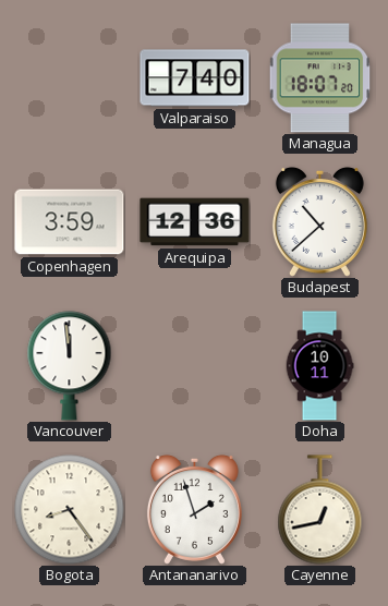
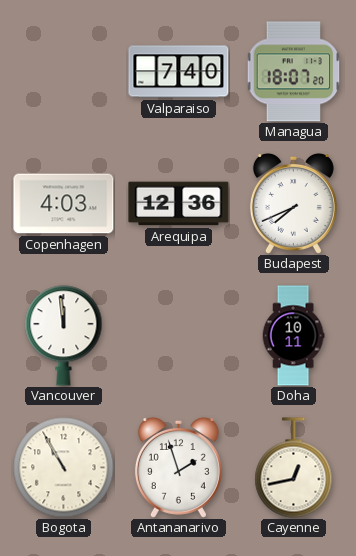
Copenhagen: 3:59 -> 4:03 (64, 204)
Budapest: 10:38 -> 7:41 (293, 203)
Bogota: 8:24 -> 10:55 (64, 468)
